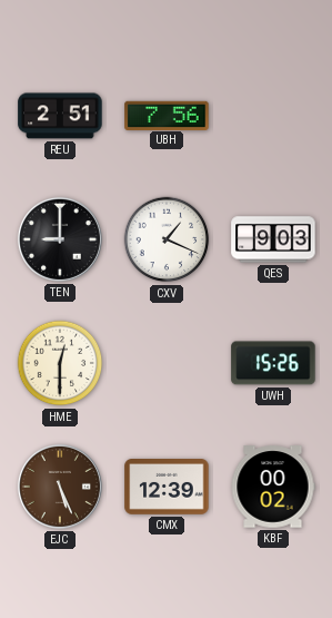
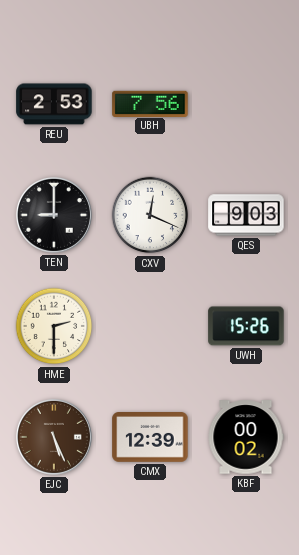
REU: 2:51 -> 2:53 (54, 104)
CXV: 1:19 -> 12:19 (150, 215)
HME: 12:30 -> 2:30 (54, 326)
